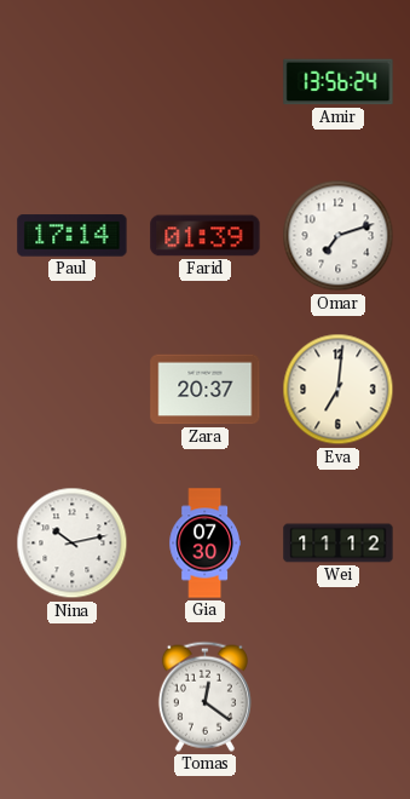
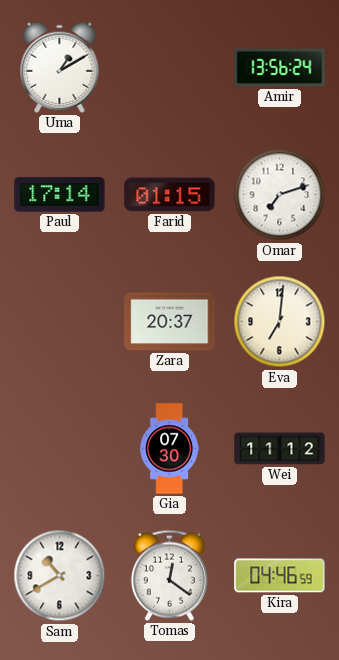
Uma: none -> 1:10 (60, 67)
Farid: 01:39 -> 01:15 (170, 195)
Nina: 10:13 -> none (73, 544)
Sam: none -> 10:40 (60, 576)
Kira: none -> 04:46 (280, 576)
